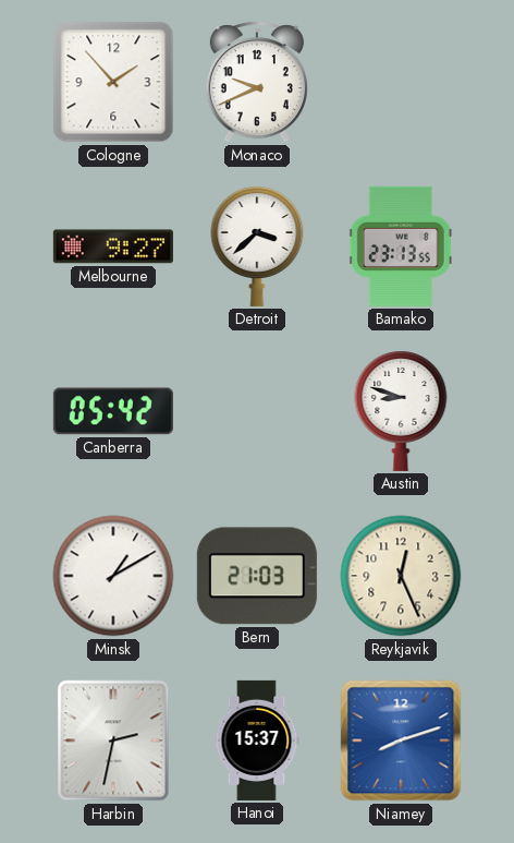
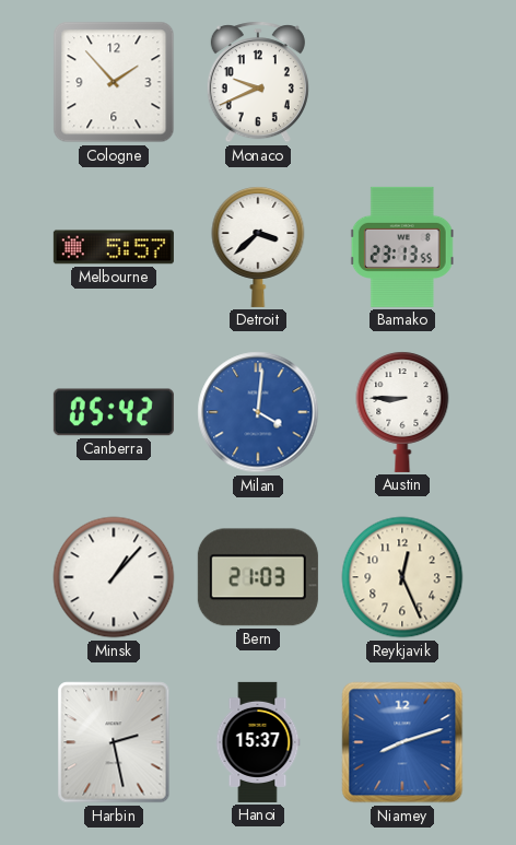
Melbourne: 9:27 -> 5:57 (114, 247)
Milan: none -> 4:01 (258, 412)
Austin: 8:48 -> 8:45 (402, 412)
Minsk: 1:10 -> 1:07 (114, 577)
Harbin: 2:32 -> 2:28 (114, 742)
